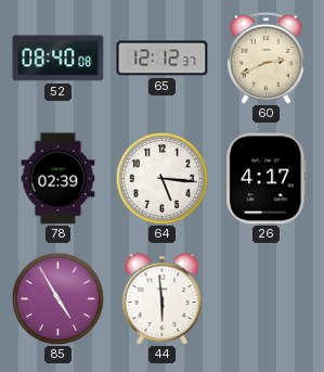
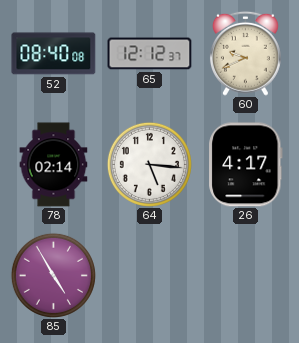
60: 2:41 -> 9:41 (245, 53)
78: 02:39 -> 02:14 (54, 165)
44: 5:59 -> none (163, 299)
